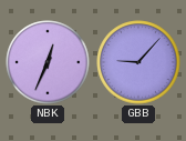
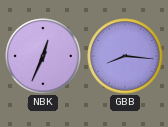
GBB: 9:07 -> 8:16 (125, 56)
